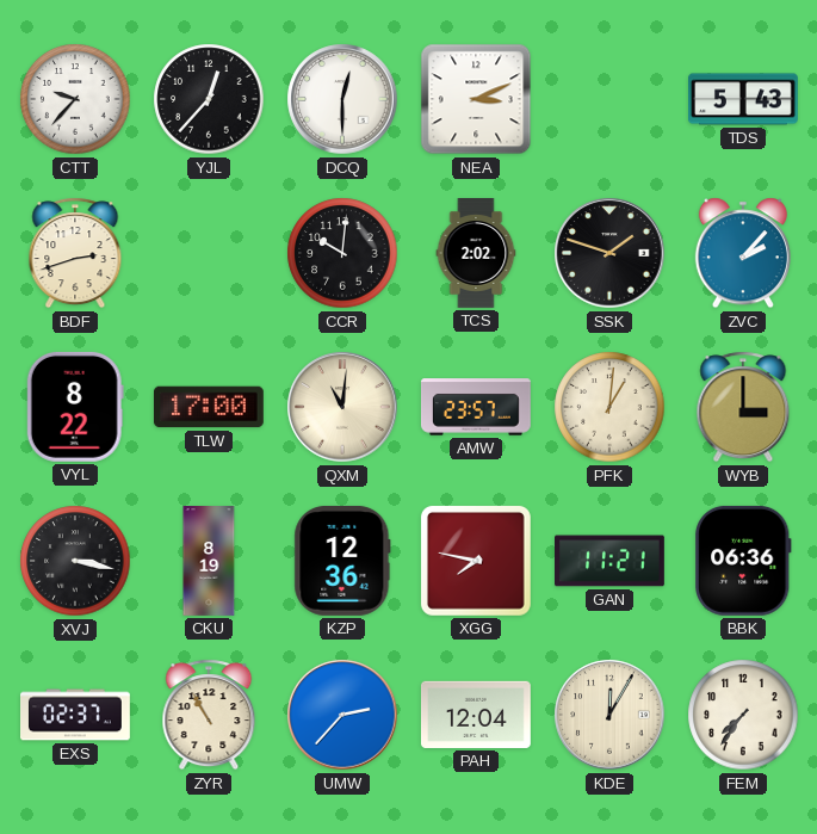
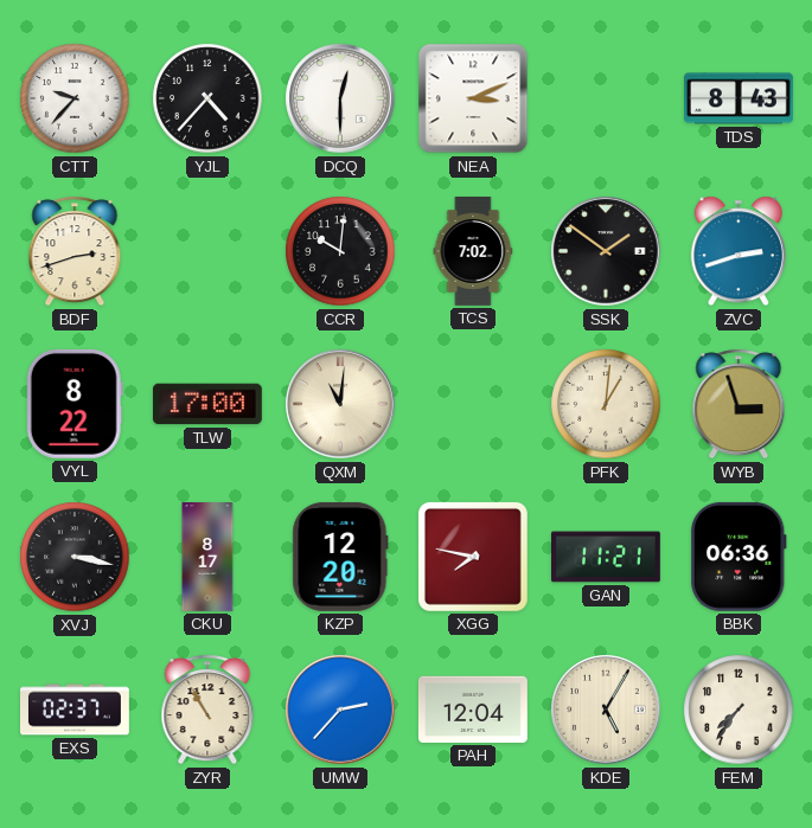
YJL: 12:37 -> 4:37 (207, 98)
TDS: 5:43 -> 8:43 (740, 98)
TCS: 2:02 -> 7:02 (473, 252)
SSK: 1:48 -> 1:51 (606, 251)
ZVC: 2:07 -> 2:42 (739, 251)
AMW: 23:57 -> none (476, 407)
WYB: 3:00 -> 2:57 (739, 404)
CKU: 8:19 -> 8:17 (207, 558)
KZP: 12:36 -> 12:20 (340, 557)
KDE: 12:05 -> 5:05 (606, 710)
